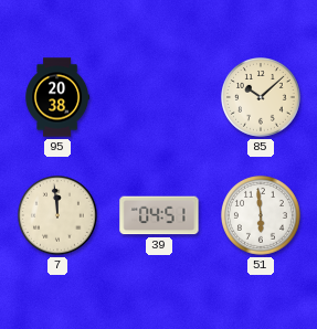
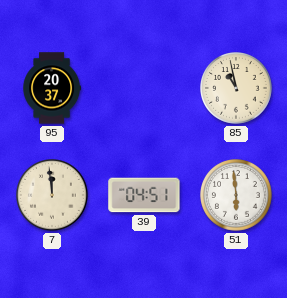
95: 20:38 -> 20:37 (52, 88)
85: 10:08 -> 10:58 (237, 89)
